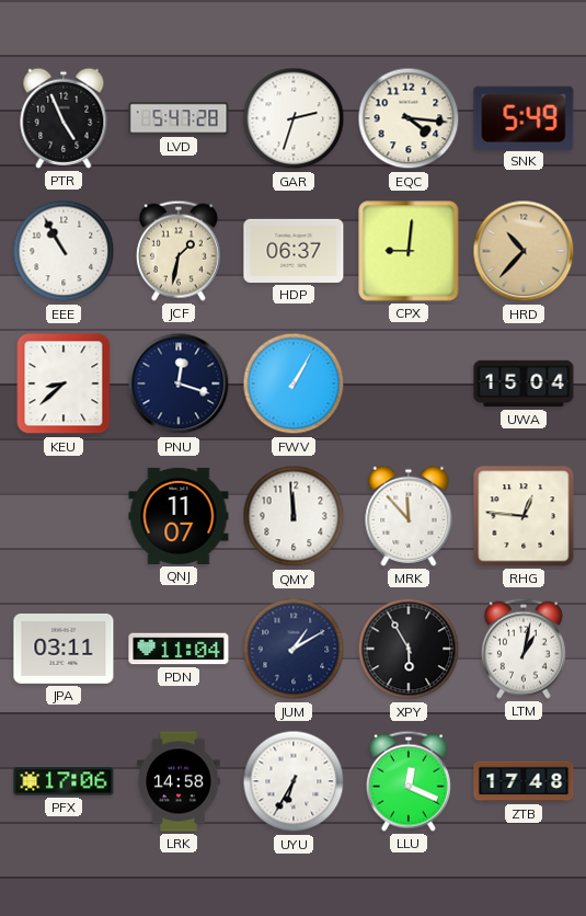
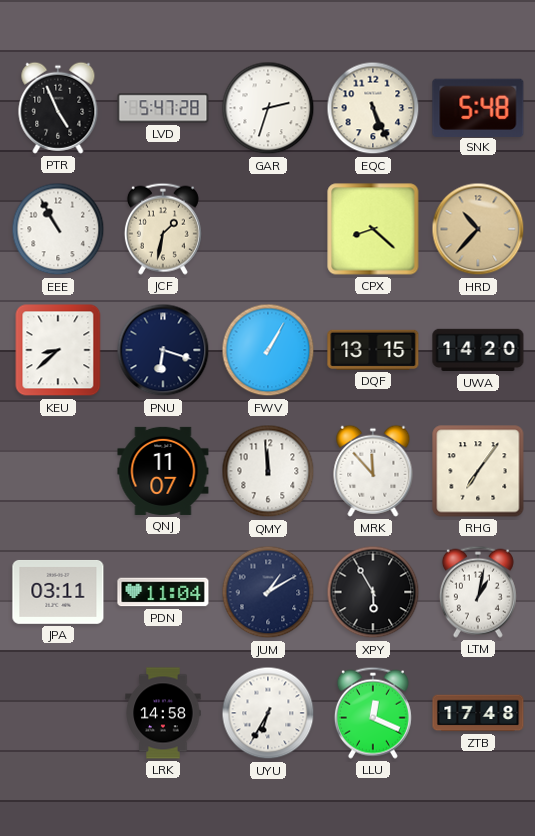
EQC: 4:16 -> 5:26 (373, 108)
SNK: 5:49 -> 5:48 (478, 107)
HDP: 06:37 -> none (294, 251)
CPX: 9:01 -> 8:22 (373, 229)
PNU: 12:18 -> 6:18 (163, 350)
DQF: none -> 13:15 (373, 350)
UWA: 15:04 -> 14:20 (478, 350)
RHG: 12:46 -> 7:06 (478, 471)
PFX: 17:06 -> none (64, 781)
